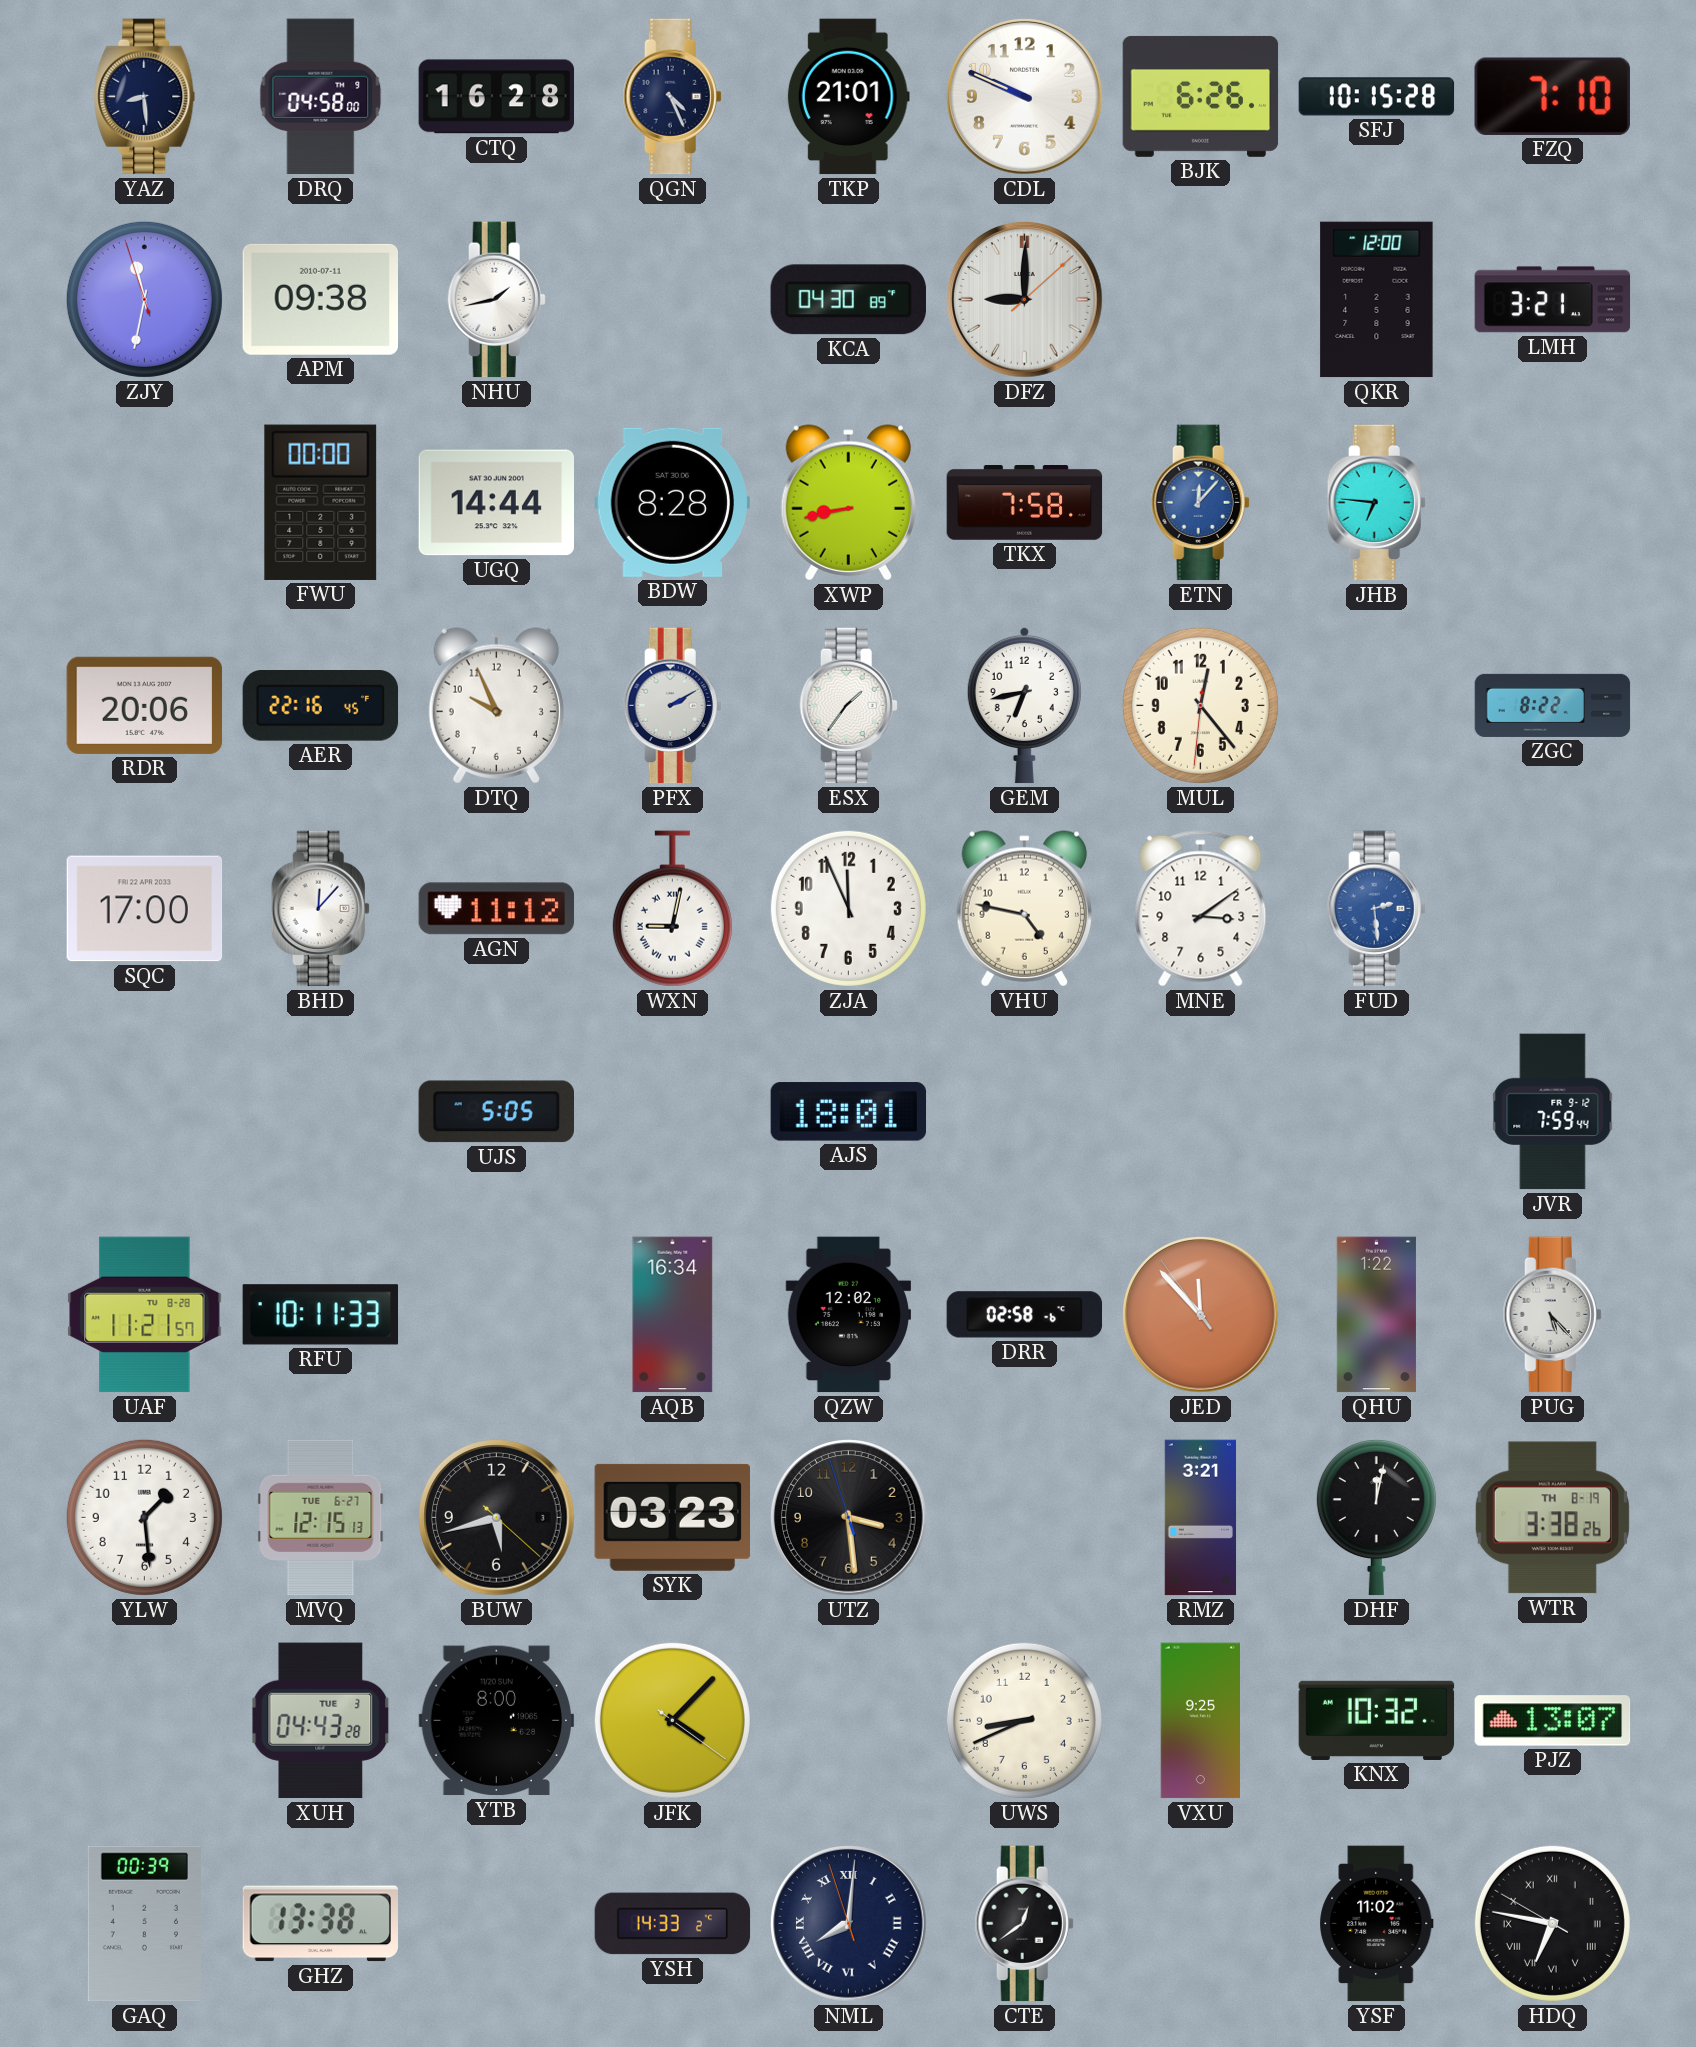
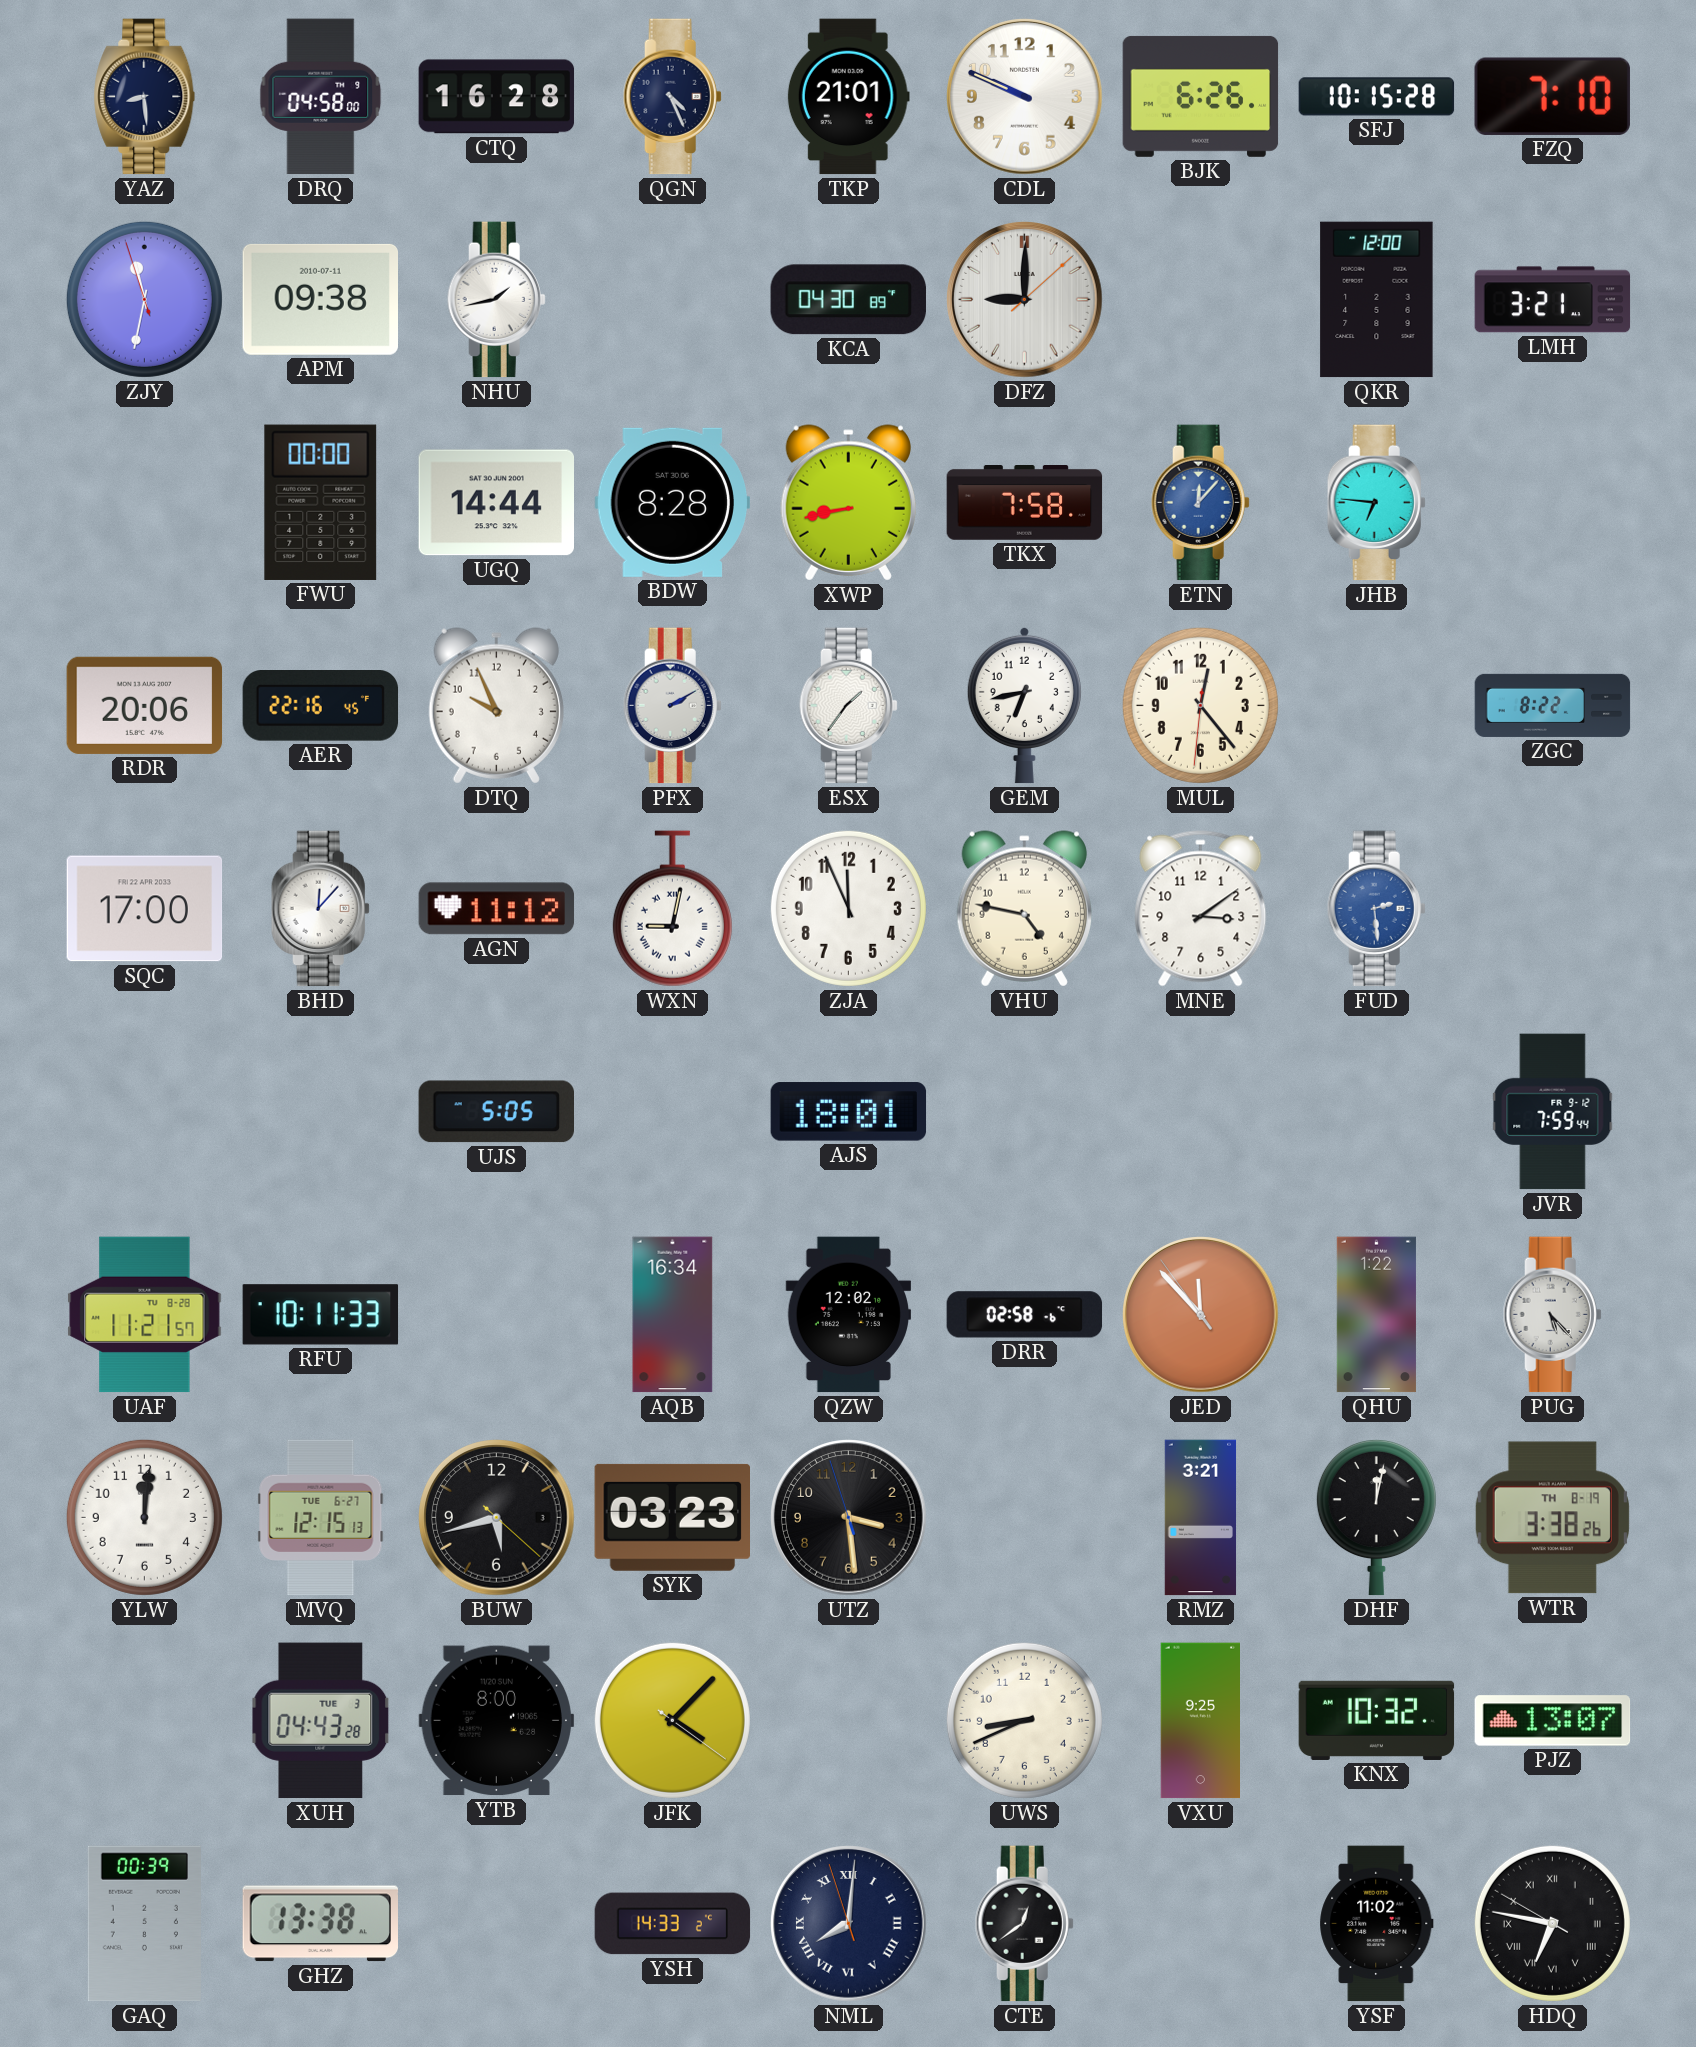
YLW: 1:29 -> 12:01 (144, 1517)
